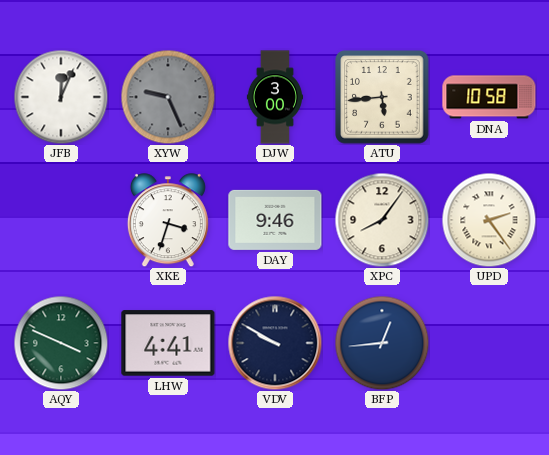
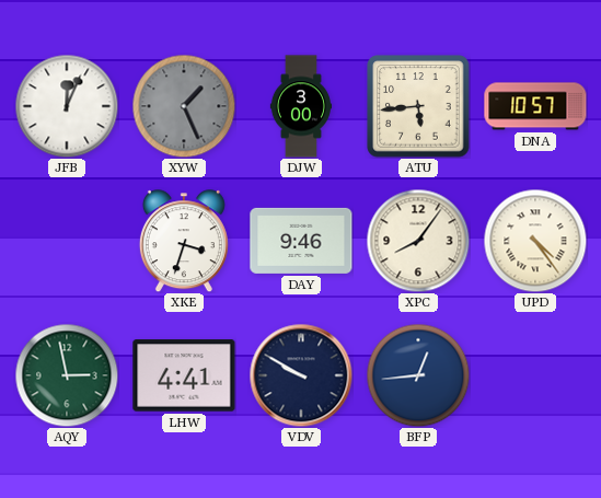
XYW: 9:26 -> 1:26 (184, 106)
DNA: 10:58 -> 10:57 (535, 106)
UPD: 2:24 -> 4:24 (535, 241)
AQY: 3:49 -> 2:58 (67, 375)
